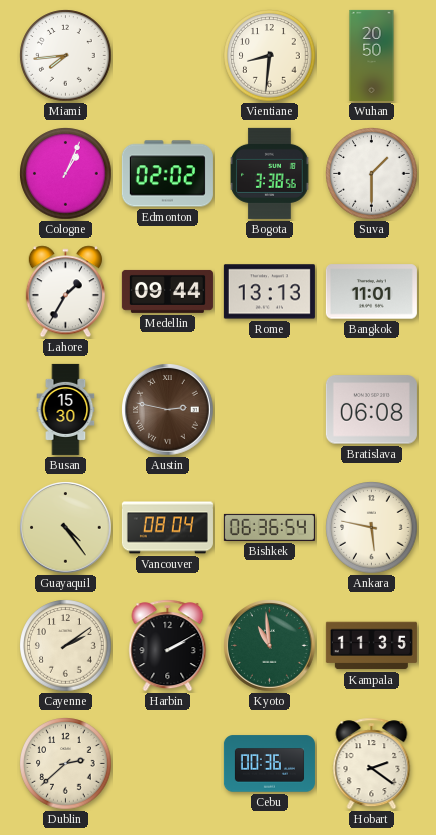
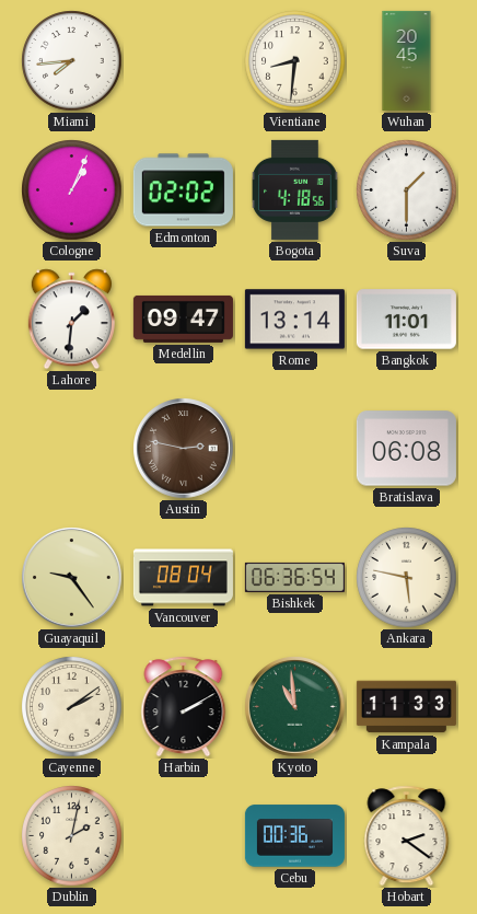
Wuhan: 20:50 -> 20:45 (407, 60)
Bogota: 3:38 -> 4:18 (295, 189)
Lahore: 1:35 -> 1:31 (71, 320)
Medellin: 09:44 -> 09:47 (183, 319)
Rome: 13:13 -> 13:14 (294, 320)
Busan: 15:30 -> none (66, 409)
Guayaquil: 4:24 -> 9:24 (72, 578)
Kampala: 11:35 -> 11:33 (406, 707)
Dublin: 2:38 -> 2:02 (72, 836)
